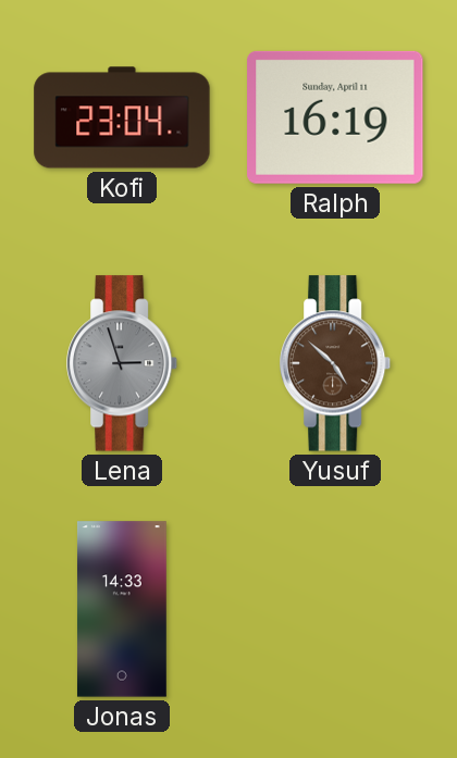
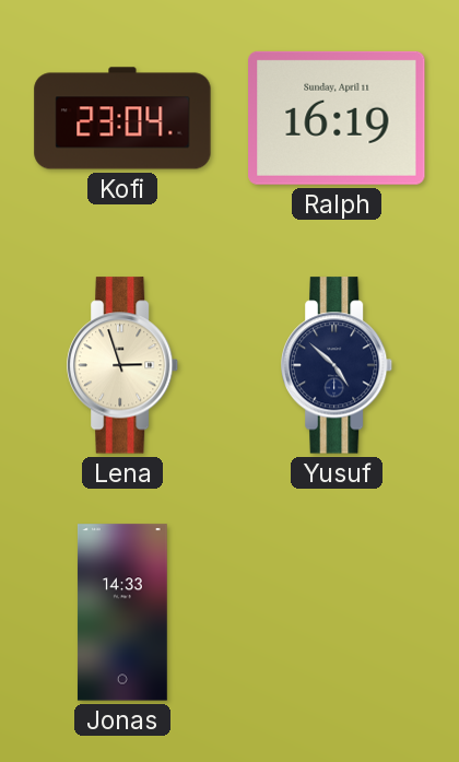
Lena dial: grey -> cream (123, 365)
Yusuf dial: brown -> navy (338, 365)
